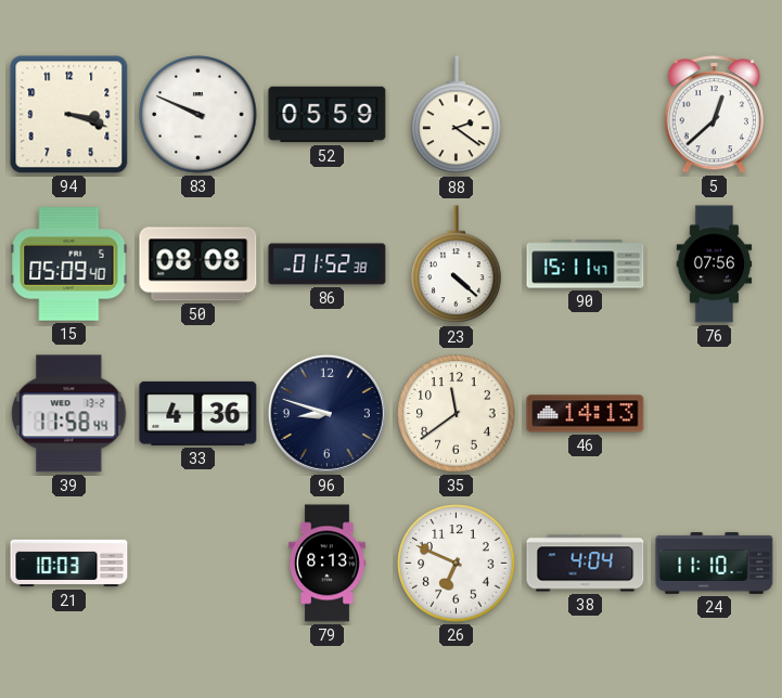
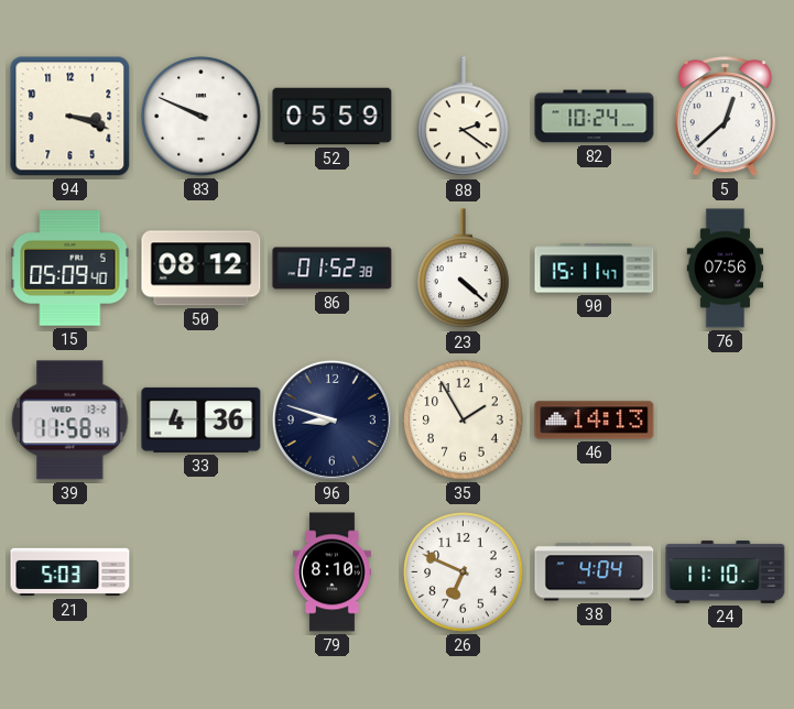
82: none -> 10:24 (595, 117)
50: 08:08 -> 08:12 (202, 269)
35: 11:39 -> 1:55 (464, 421)
21: 10:03 -> 5:03 (70, 572)
79: 8:13 -> 8:10 (333, 572)
